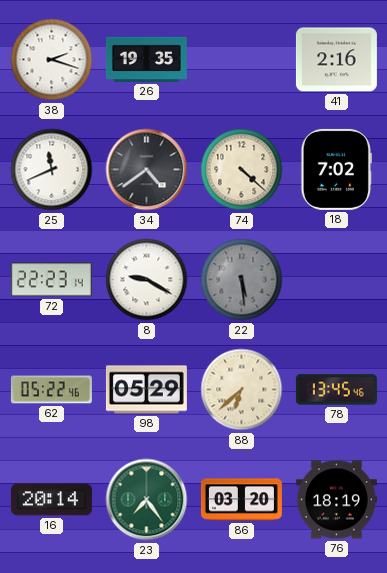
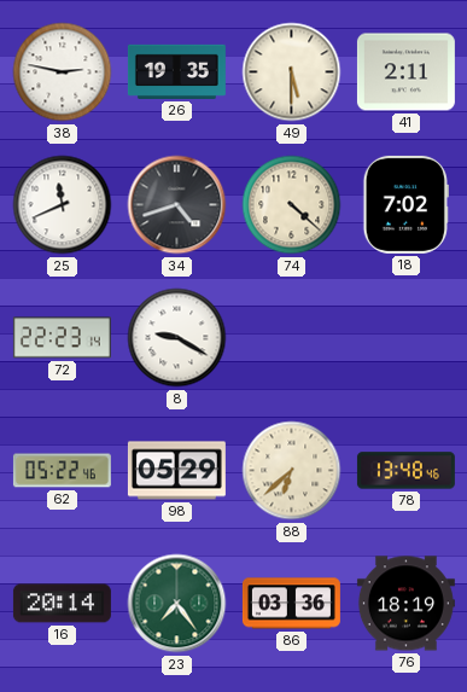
38: 2:18 -> 2:47 (63, 72)
49: none -> 5:30 (292, 72)
41: 2:16 -> 2:11 (405, 72)
34: 4:39 -> 4:42 (177, 205)
22: 5:29 -> none (242, 280)
78: 13:45 -> 13:48 (405, 471)
86: 03:20 -> 03:36 (291, 604)
